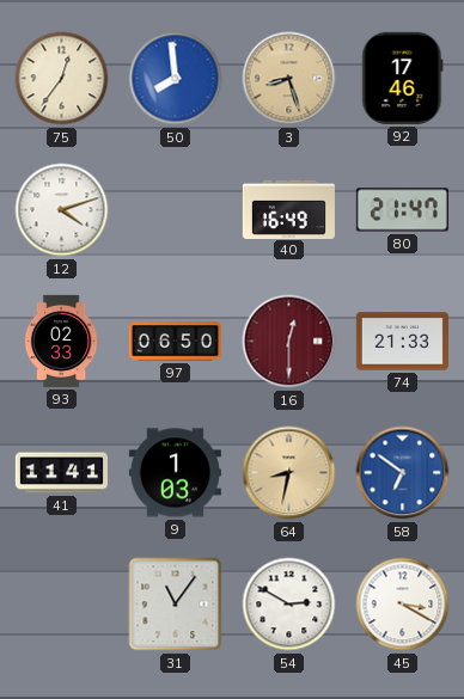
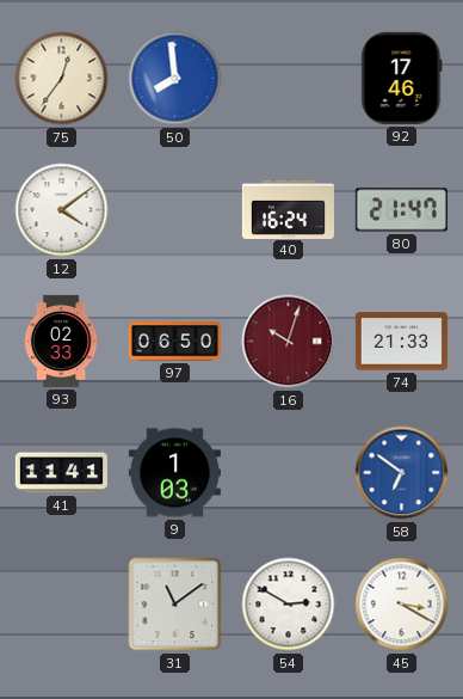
3: 8:27 -> none (289, 79)
12: 4:12 -> 4:09 (62, 210)
40: 16:49 -> 16:24 (288, 209)
16: 12:30 -> 10:03 (289, 342)
64: 8:32 -> none (289, 473)
31: 11:06 -> 11:09 (175, 605)
